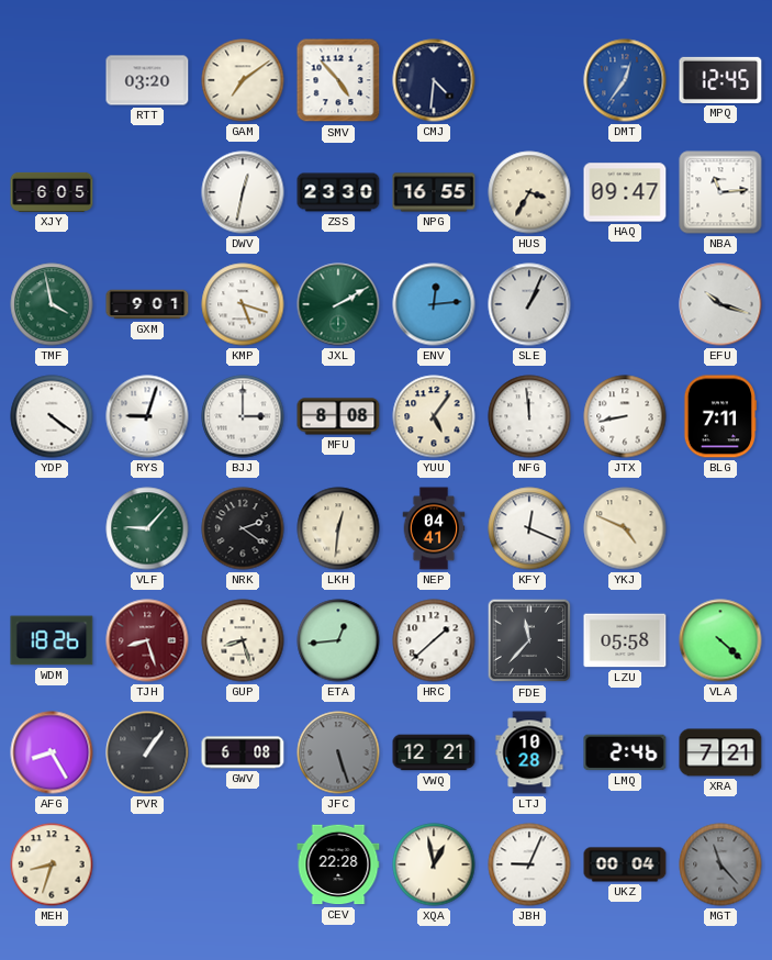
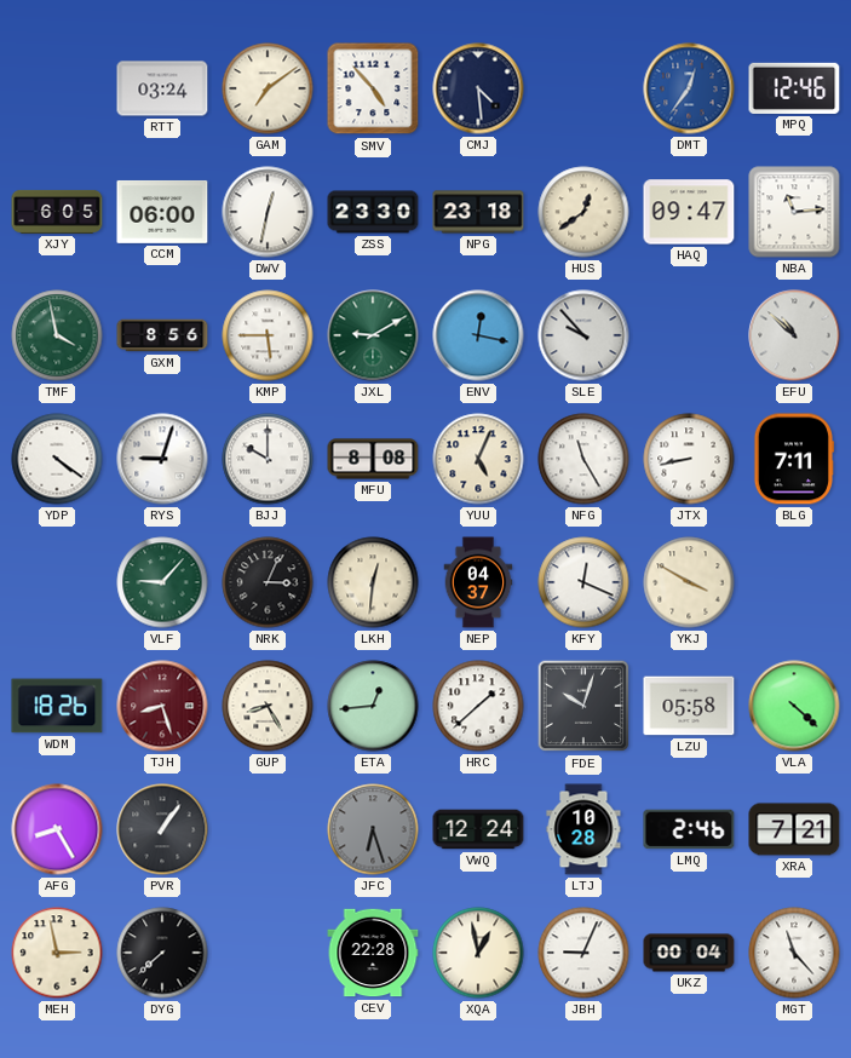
RTT: 03:20 -> 03:24 (162, 88)
CMJ: 4:31 -> 4:29 (478, 88)
MPQ: 12:45 -> 12:46 (794, 88)
CCM: none -> 06:00 (162, 212)
NPG: 16:55 -> 23:18 (478, 212)
HUS: 3:35 -> 12:39 (583, 212)
GXM: 9:01 -> 8:56 (162, 335)
KMP: 5:18 -> 5:45 (268, 335)
JXL: 2:10 -> 9:10 (373, 335)
ENV: 12:14 -> 12:17 (478, 335)
SLE: 1:04 -> 9:53 (583, 335)
EFU: 10:18 -> 10:52 (794, 335)
BJJ: 3:00 -> 10:00 (268, 459)
YUU: 5:06 -> 5:04 (478, 459)
NFG: 11:59 -> 11:25 (583, 459)
NRK: 2:21 -> 3:04 (268, 582)
NEP: 04:41 -> 04:37 (478, 582)
YKJ: 4:49 -> 3:50 (689, 582)
GUP: 8:27 -> 8:25 (268, 706)
FDE: 11:37 -> 10:03 (583, 706)
GWV: 6:08 -> none (243, 752)
JFC: 5:27 -> 6:27 (373, 829)
VWQ: 12:21 -> 12:24 (478, 829)
MEH: 8:33 -> 2:58 (57, 953)
DYG: none -> 7:38 (162, 953)
MGT dial: grey -> white (794, 953)
